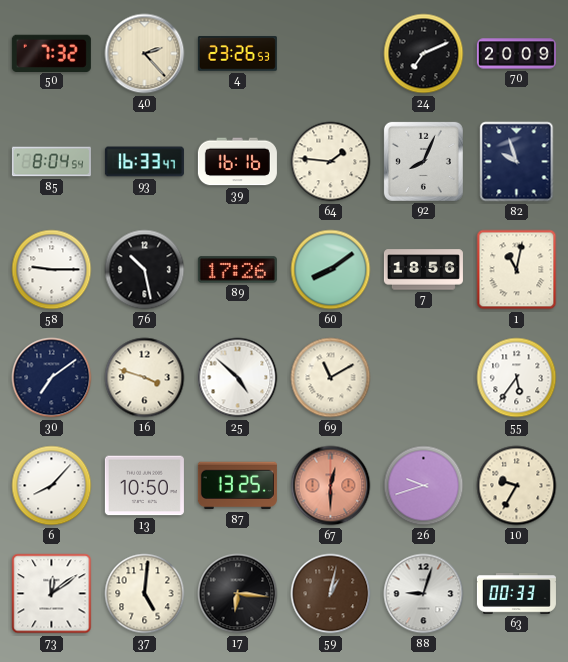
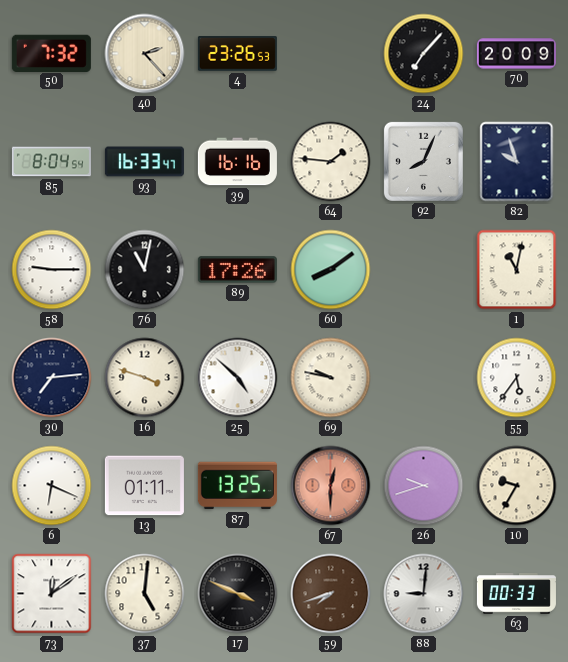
24: 7:11 -> 7:07 (424, 54)
76: 10:28 -> 11:02 (145, 270)
7: 18:56 -> none (423, 270)
30: 7:09 -> 7:14 (52, 378)
69: 11:10 -> 9:47 (331, 378)
6: 8:07 -> 6:19 (52, 486)
13: 10:50 -> 01:11 (144, 486)
17: 6:16 -> 3:49 (238, 594)
59: 1:02 -> 7:42 (331, 594)
88: 9:03 -> 9:01 (424, 594)
